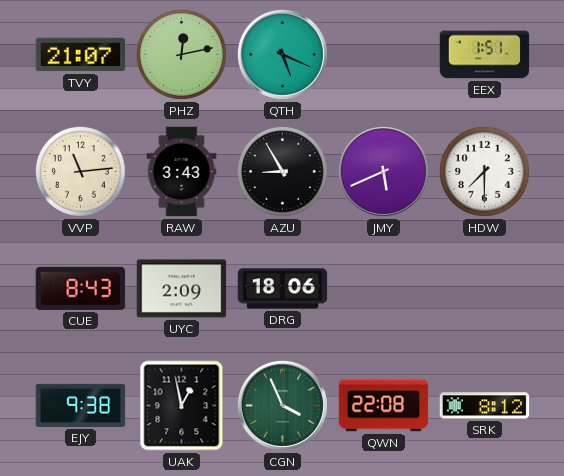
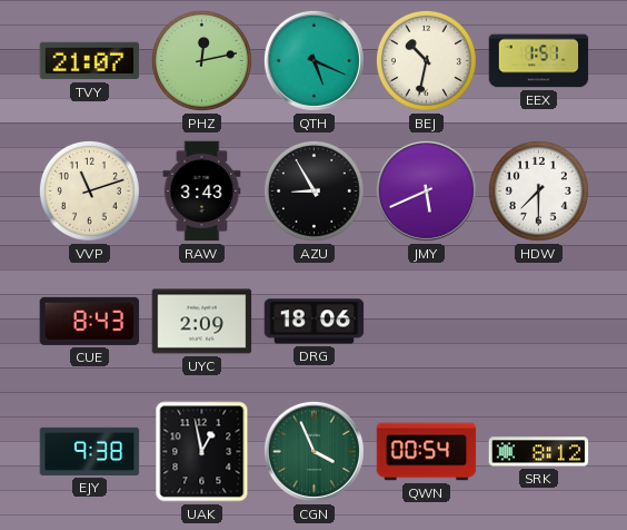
BEJ: none -> 10:32 (426, 60)
VVP: 11:14 -> 11:12 (89, 190)
QWN: 22:08 -> 00:54 (427, 452)
